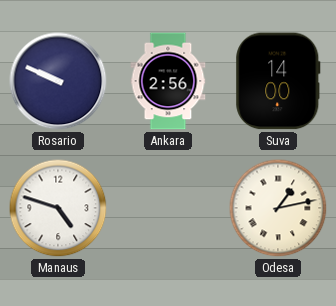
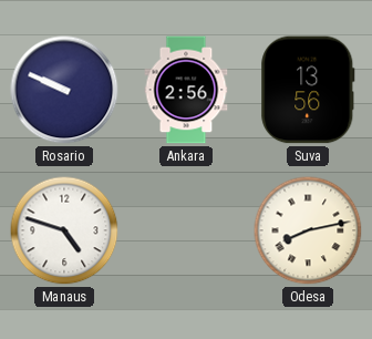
Suva: 14:00 -> 13:56 (308, 90)
Odesa: 1:13 -> 8:13 (308, 230)
